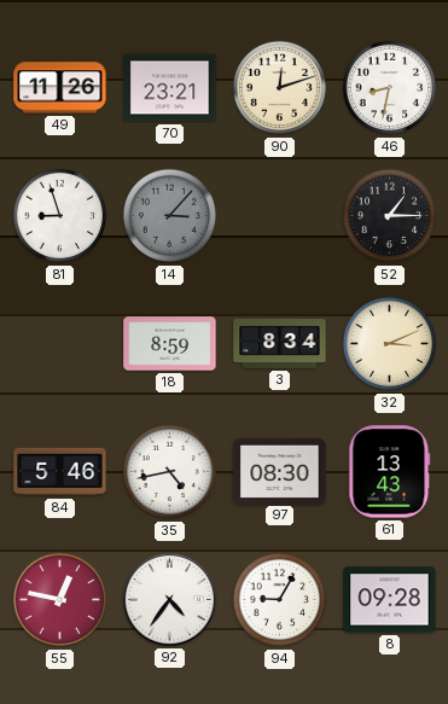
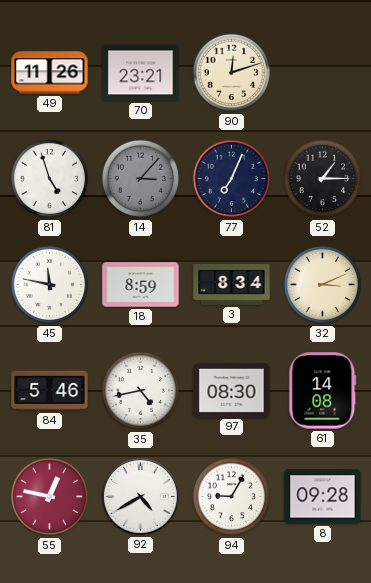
46: 8:32 -> none (390, 88)
81: 8:57 -> 4:57 (50, 179)
77: none -> 7:04 (232, 179)
45: none -> 11:47 (50, 285)
61: 13:43 -> 14:08 (323, 391)
92: 4:36 -> 4:40 (140, 496)
